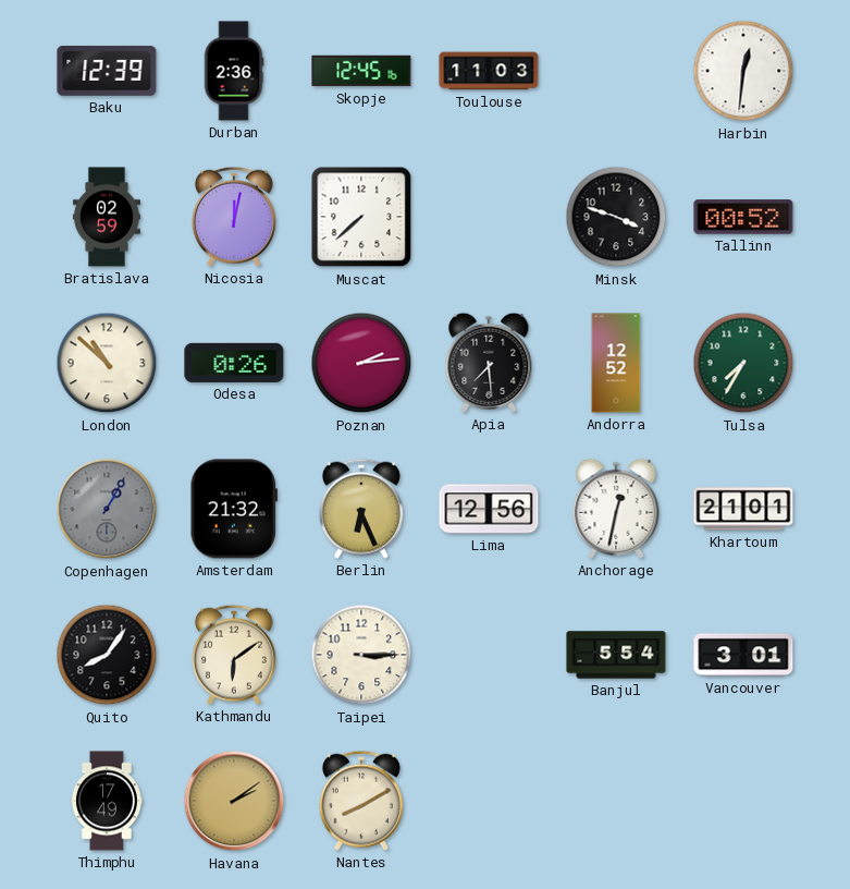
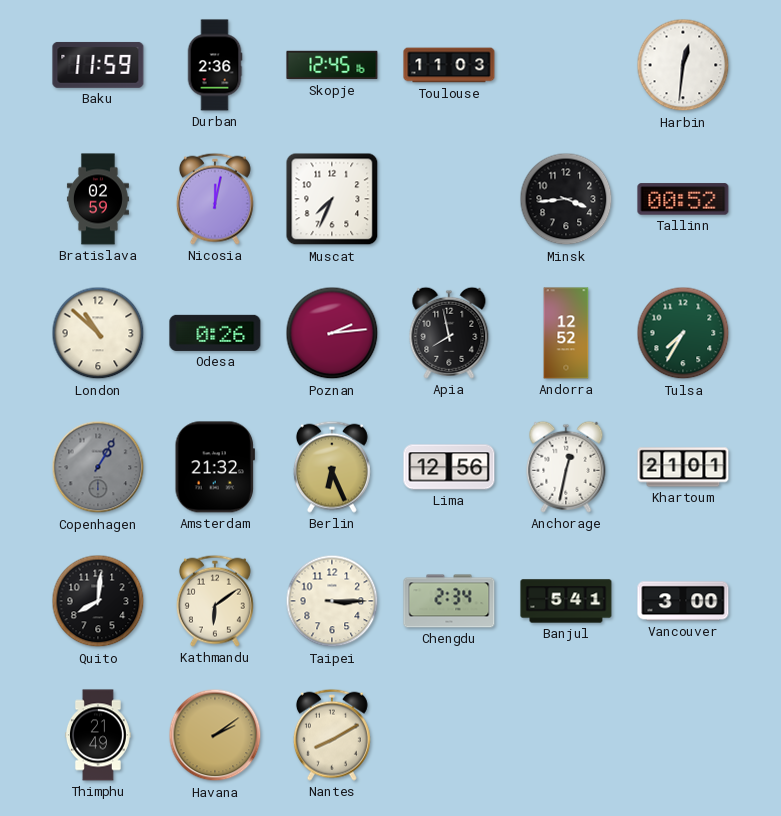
Baku: 12:39 -> 11:59 (98, 65)
Muscat: 7:38 -> 7:34 (332, 199)
Minsk: 3:48 -> 3:44 (566, 199)
Apia: 7:29 -> 7:58 (449, 333)
Quito: 8:06 -> 8:01 (98, 601)
Chengdu: none -> 2:34 (449, 601)
Banjul: 5:54 -> 5:41 (566, 601)
Vancouver: 3:01 -> 3:00 (683, 601)
Thimphu: 17:49 -> 21:49 (99, 735)
